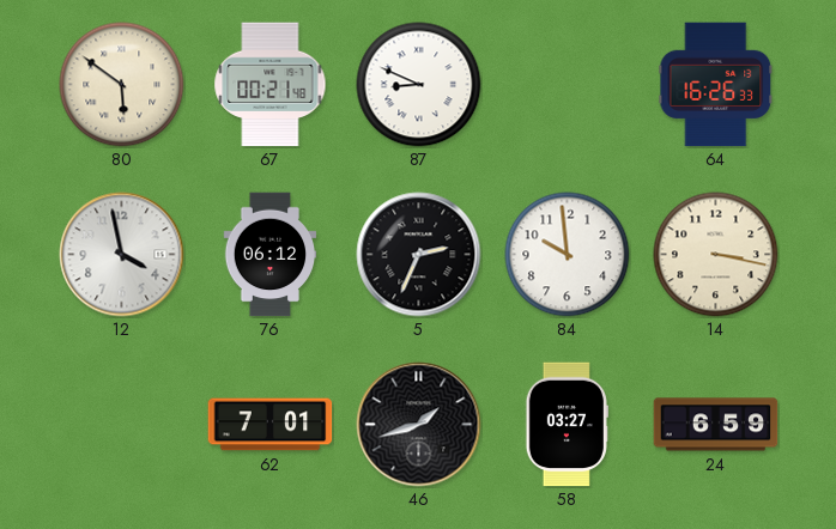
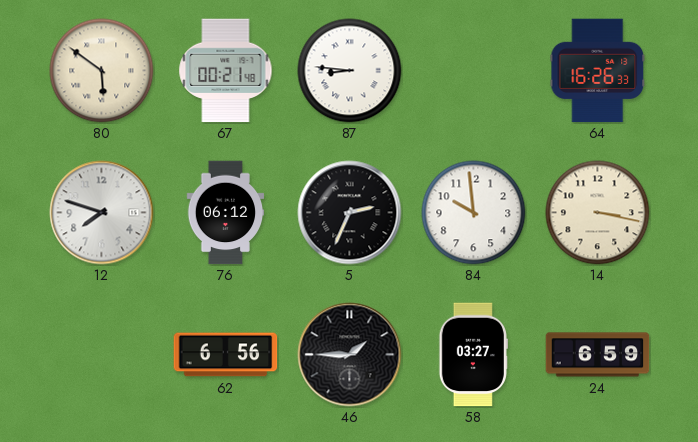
87: 8:49 -> 8:46 (350, 71)
12: 3:58 -> 7:48 (102, 213)
62: 7:01 -> 6:56 (226, 355)
46: 1:42 -> 1:45 (350, 355)
